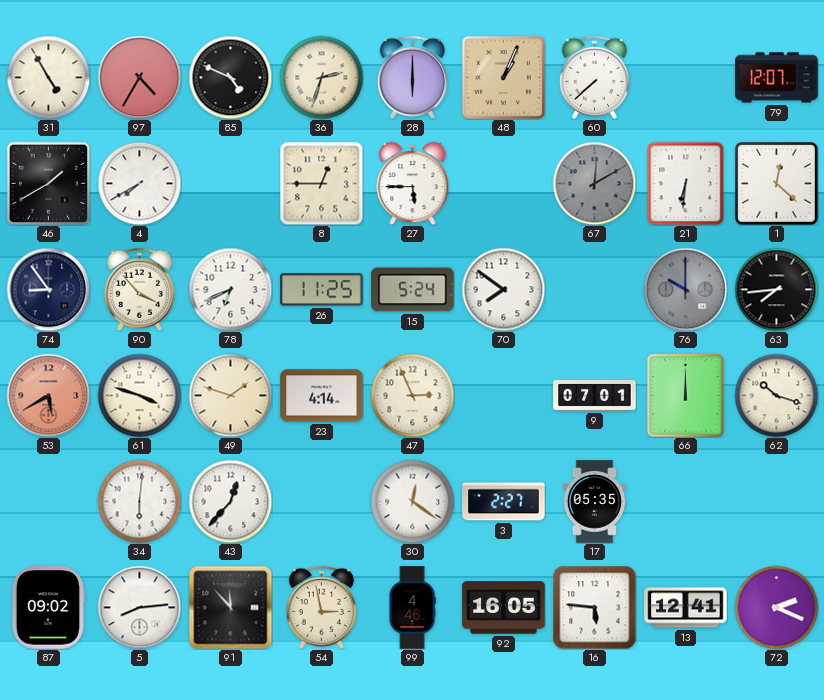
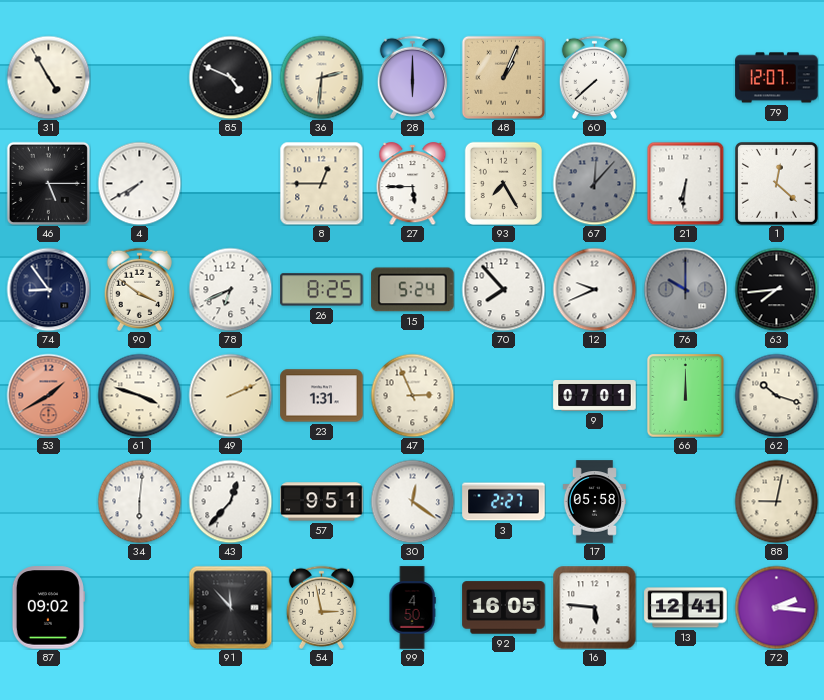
97: 4:35 -> none (139, 77)
36: 2:33 -> 2:31 (321, 77)
46: 1:40 -> 5:15 (48, 183)
93: none -> 7:25 (503, 183)
67: 12:10 -> 12:07 (594, 183)
90: 3:53 -> 3:51 (139, 289)
26: 11:25 -> 8:25 (322, 290)
70: 7:51 -> 7:53 (503, 289)
12: none -> 9:41 (594, 289)
53: 5:40 -> 1:40 (48, 395)
49: 1:48 -> 2:11 (230, 395)
23: 4:14 -> 1:31 (322, 396)
57: none -> 9:51 (322, 502)
17: 05:35 -> 05:58 (595, 502)
88: none -> 9:02 (776, 501)
5: 8:14 -> none (139, 607)
99: 4:46 -> 4:50 (412, 608)
72: 2:19 -> 2:16 (776, 607)
